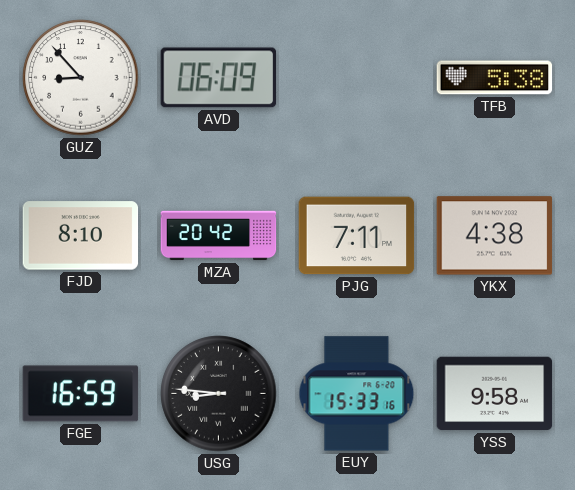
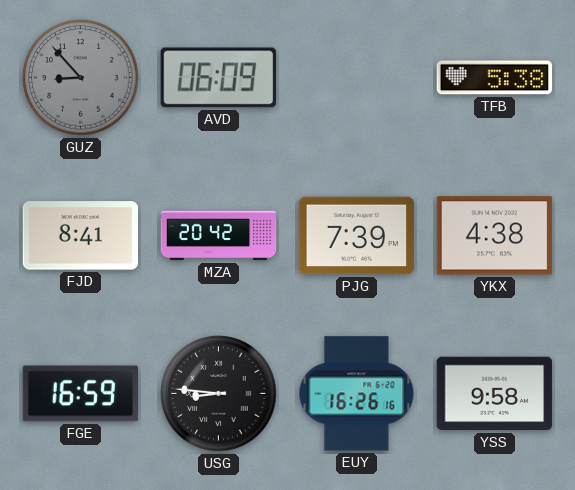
GUZ dial: white -> grey (81, 78)
FJD: 8:10 -> 8:41 (81, 236)
PJG: 7:11 -> 7:39 (357, 236)
EUY: 15:33 -> 16:26 (357, 394)
